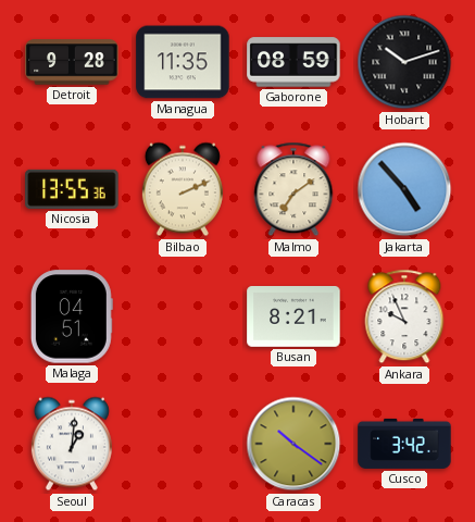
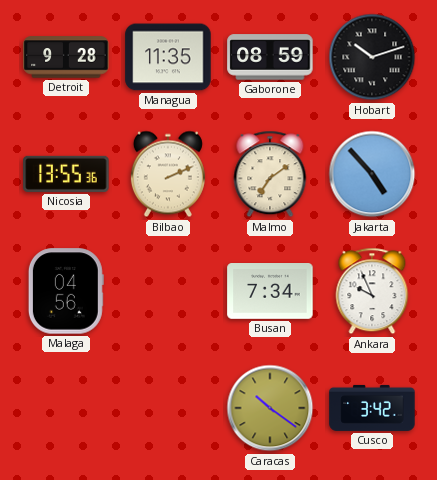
Malaga: 04:51 -> 04:56 (66, 291)
Busan: 8:21 -> 7:34 (270, 292)
Seoul: 1:01 -> none (72, 444)
